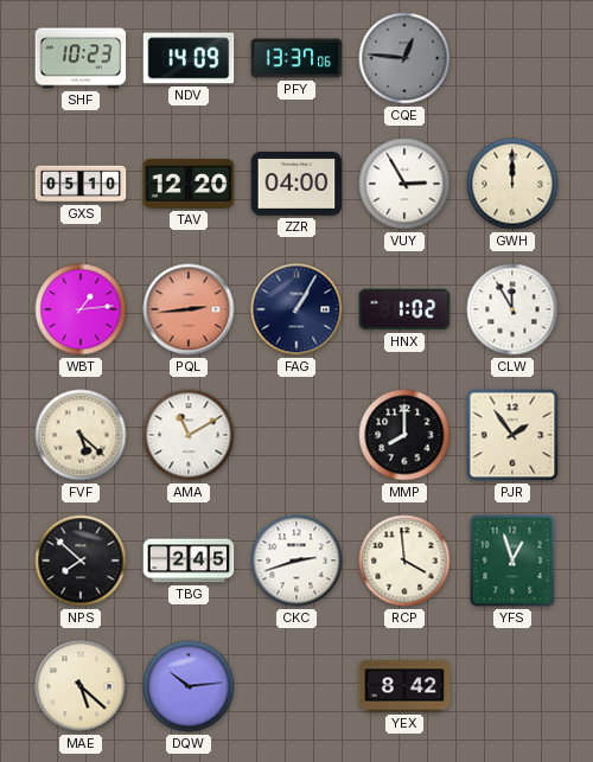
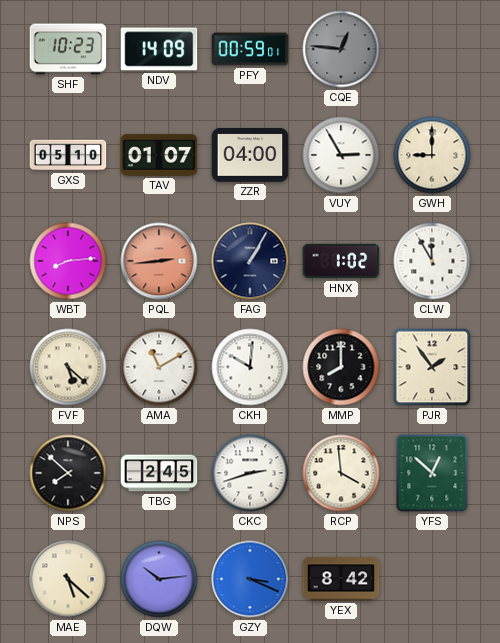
PFY: 13:37 -> 00:59 (250, 49)
TAV: 12:20 -> 01:07 (159, 155)
GWH: 12:00 -> 9:00 (432, 155)
WBT: 1:14 -> 8:14 (68, 261)
CKH: none -> 10:01 (250, 367)
YFS: 12:57 -> 12:52 (432, 473)
GZY: none -> 3:19 (250, 579)
